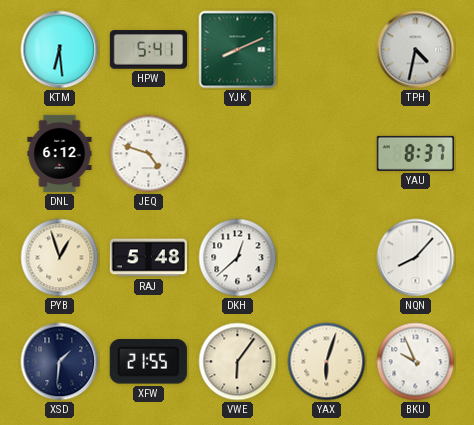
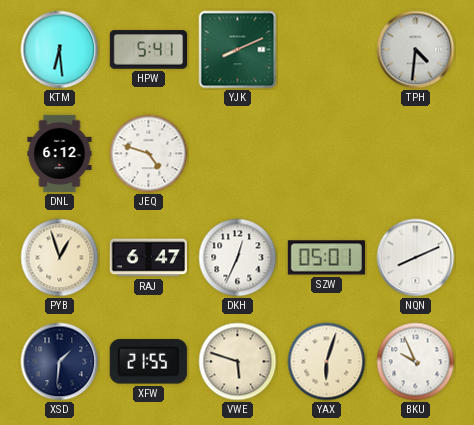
TPH: 4:32 -> 4:31 (416, 50)
YAU: 8:37 -> none (415, 153)
RAJ: 5:48 -> 6:47 (148, 258)
DKH: 12:38 -> 12:34 (238, 258)
SZW: none -> 05:01 (326, 258)
NQN: 8:07 -> 8:11 (416, 258)
VWE: 6:06 -> 5:48 (238, 362)
